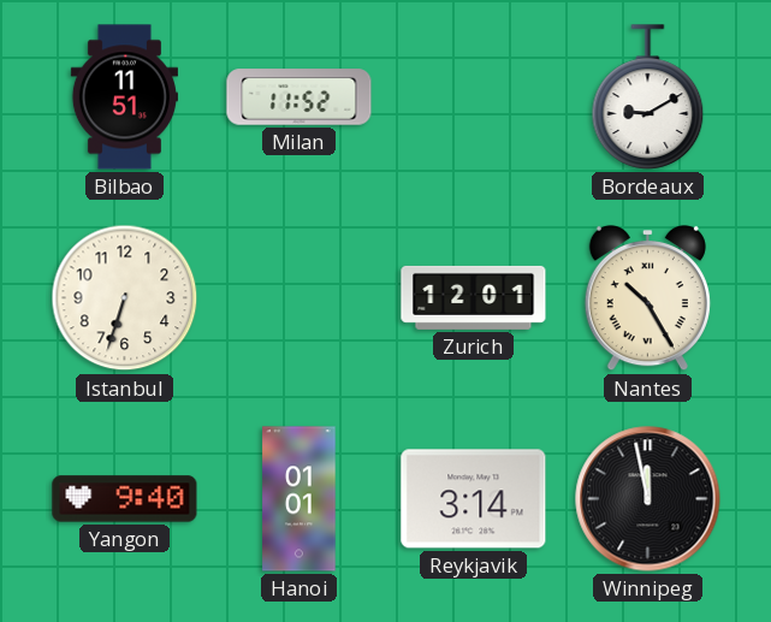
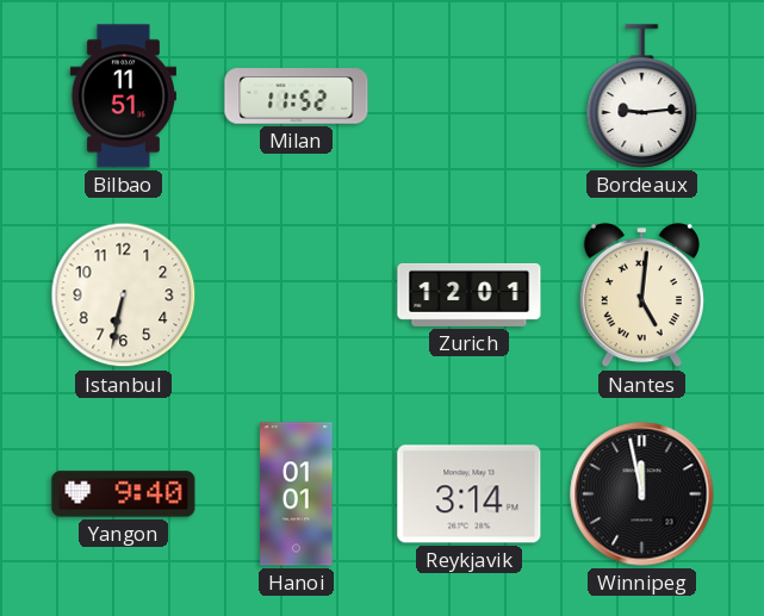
Bordeaux: 9:10 -> 9:14 (642, 97)
Istanbul: 6:33 -> 6:32 (124, 295)
Nantes: 10:25 -> 5:01 (641, 295)
